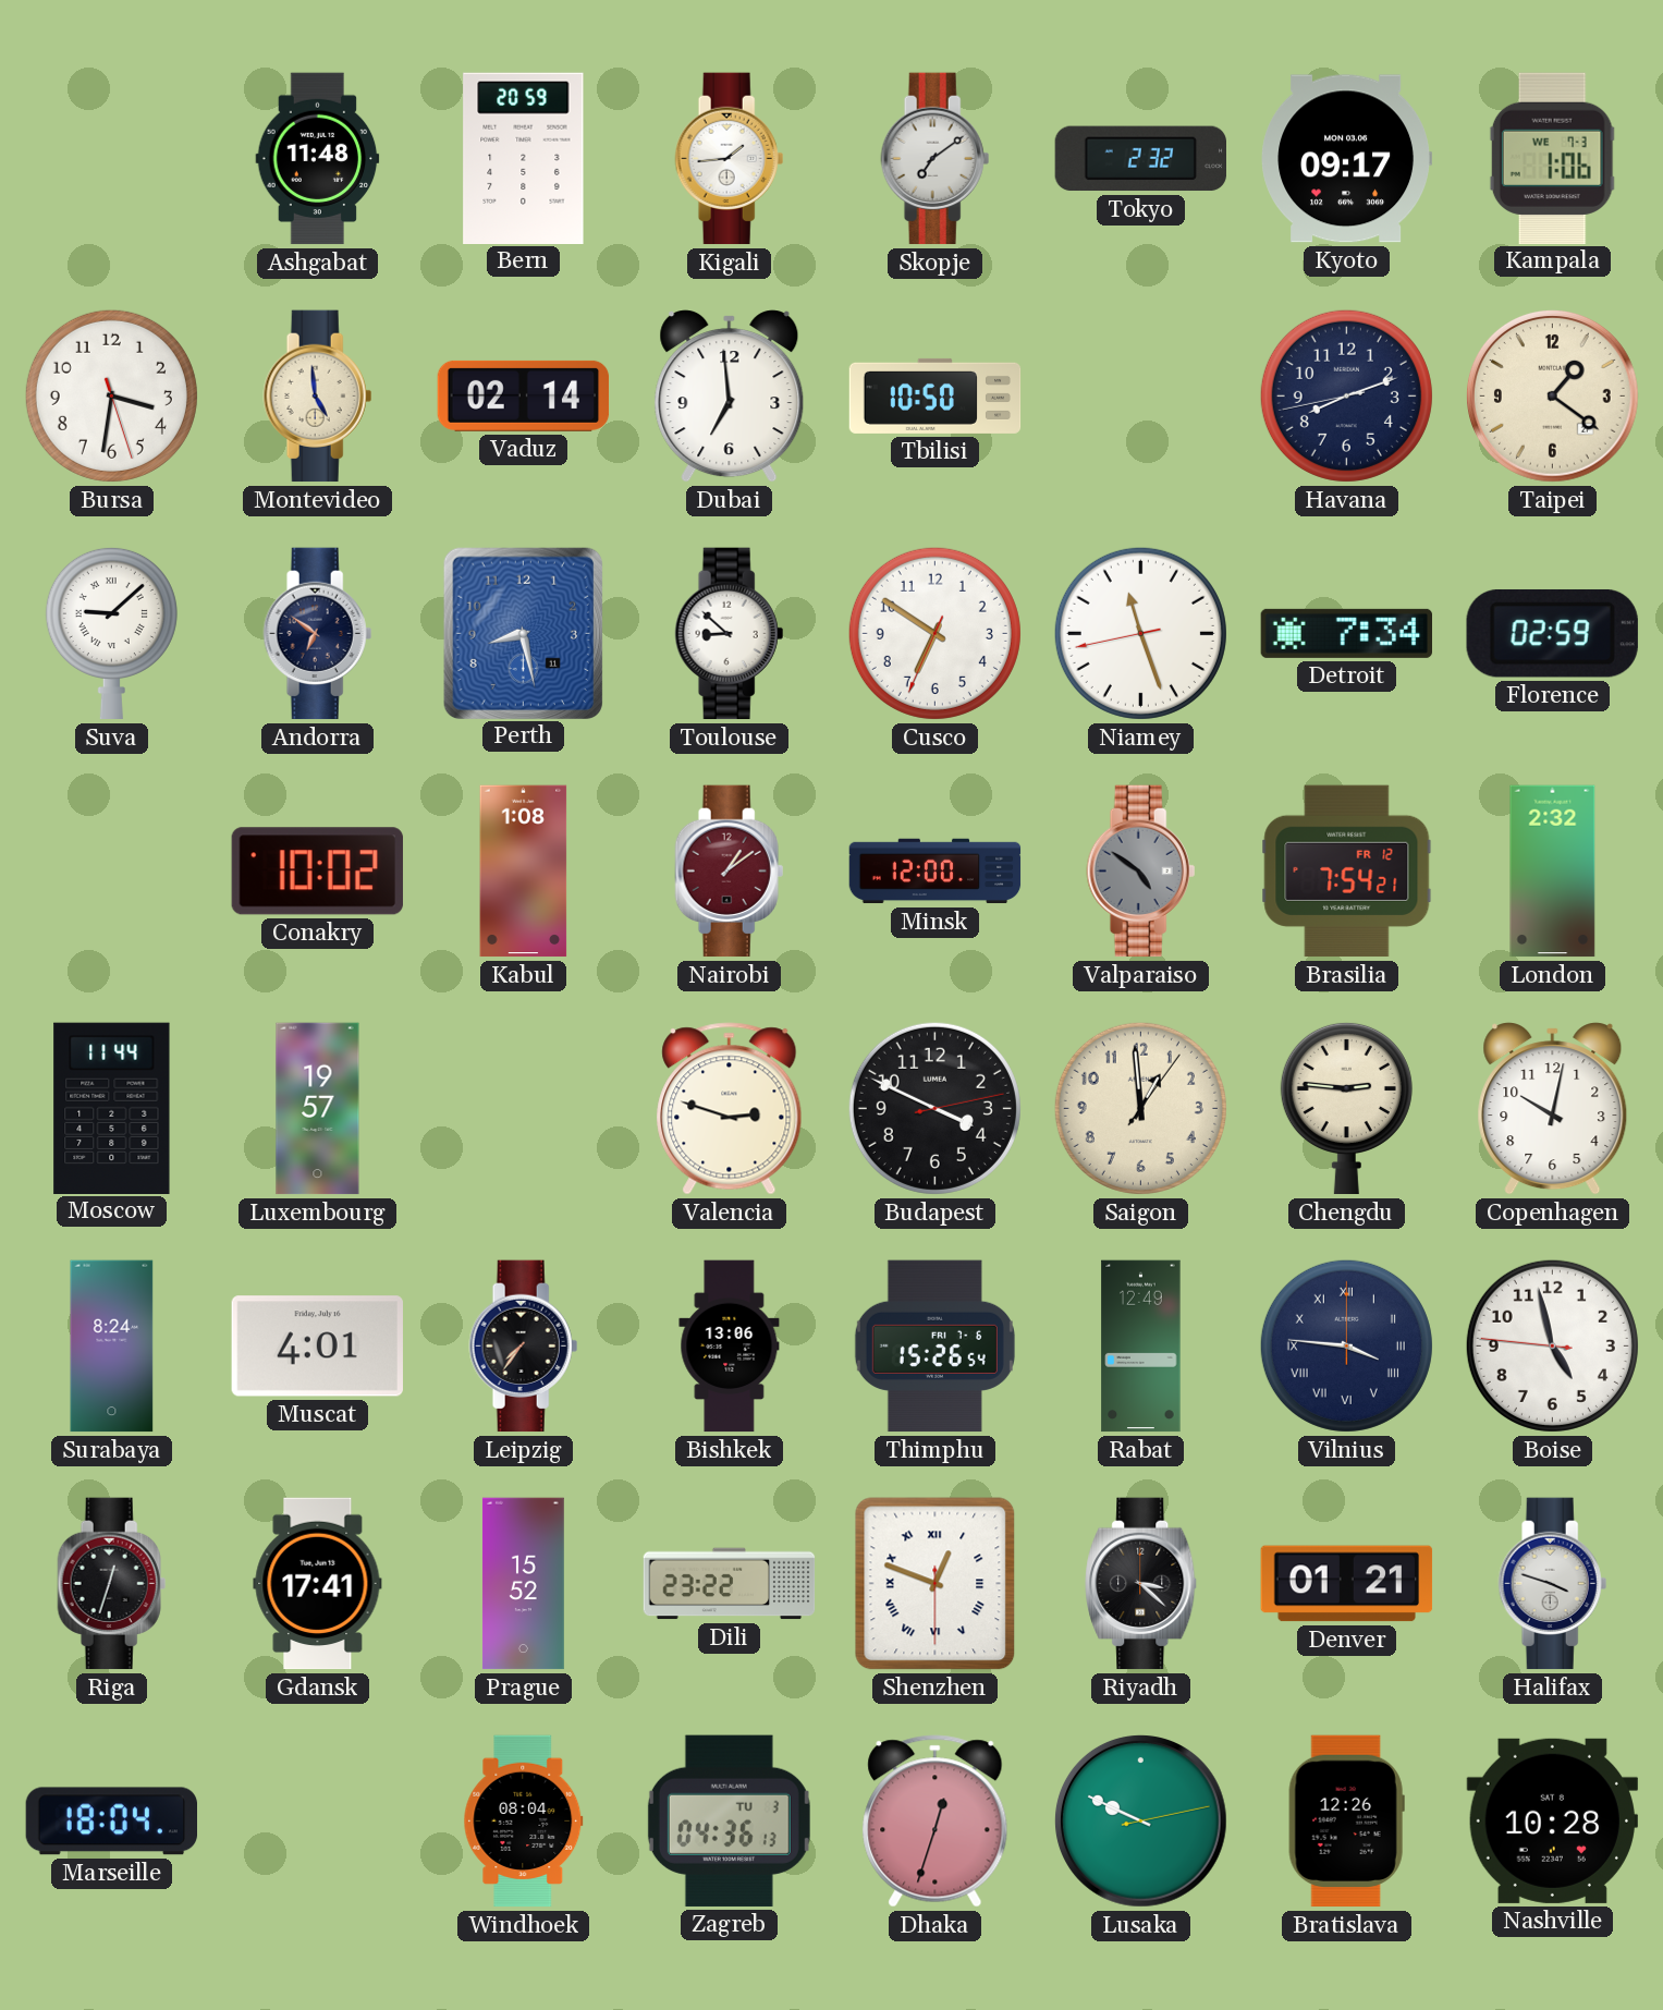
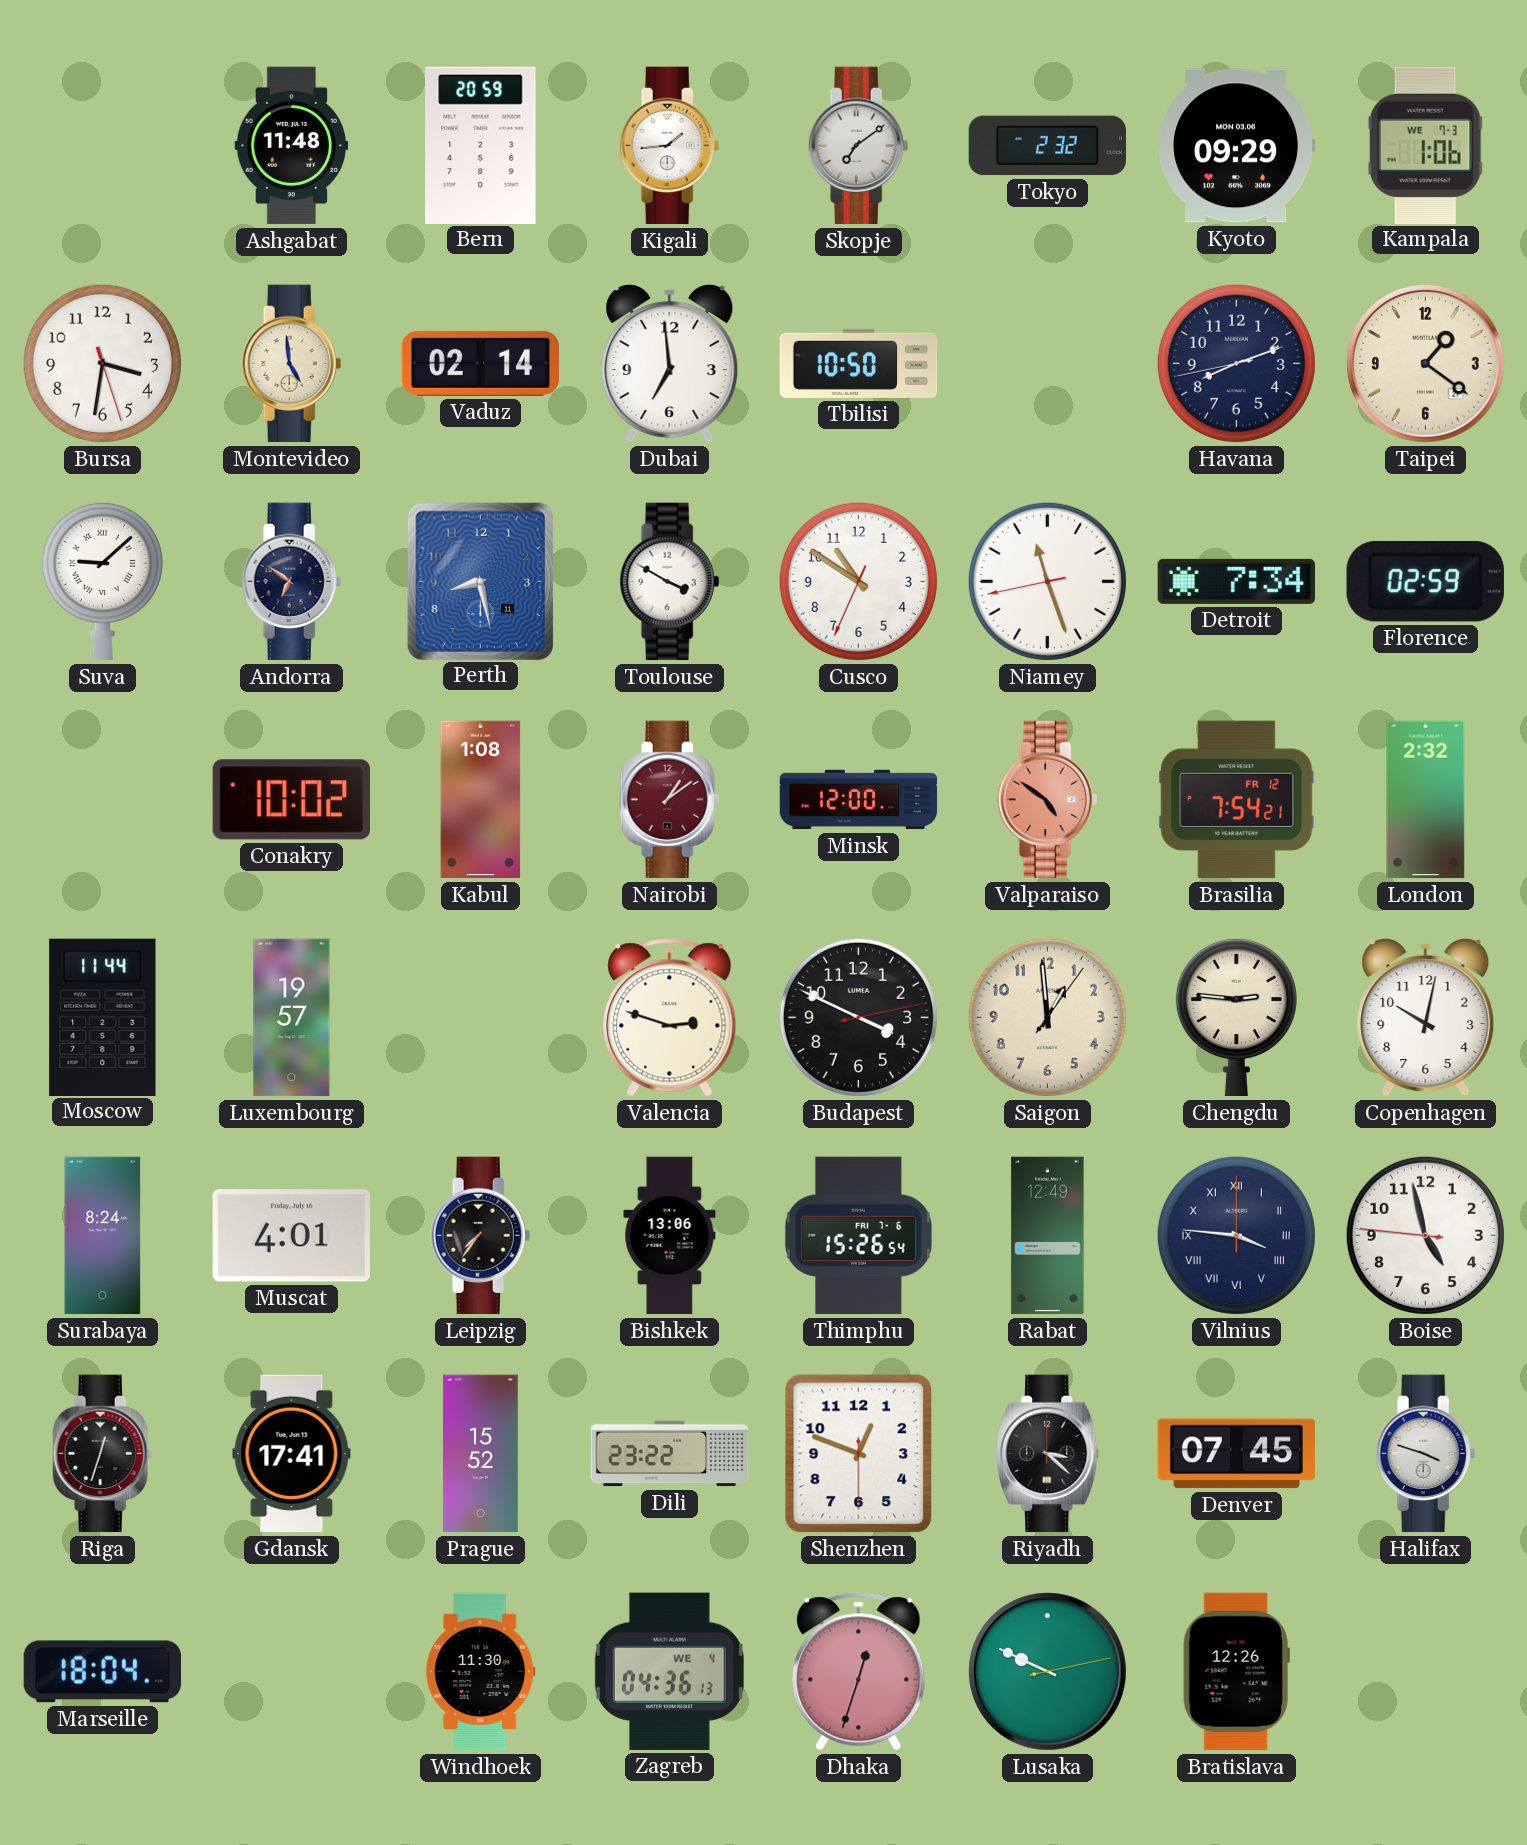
Kyoto: 09:17 -> 09:29 (1236, 146)
Toulouse: 8:52 -> 3:50 (670, 582)
Cusco: 6:50 -> 10:50 (858, 581)
Valparaiso dial: grey -> salmon (1048, 800)
Shenzhen numerals: Roman -> Arabic (859, 1454)
Denver: 01:21 -> 07:45 (1237, 1454)
Windhoek: 08:04 -> 11:30 (481, 1672)
Zagreb date: TU 3 -> WE 4 (669, 1671)
Nashville: 10:28 -> none (1552, 1820)
